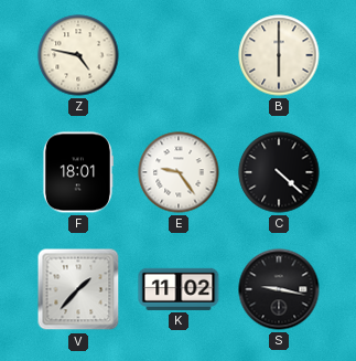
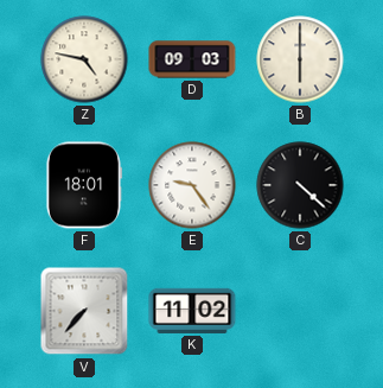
D: none -> 09:03 (192, 59)
V: 1:37 -> 7:37 (84, 311)
S: 9:17 -> none (279, 289)
